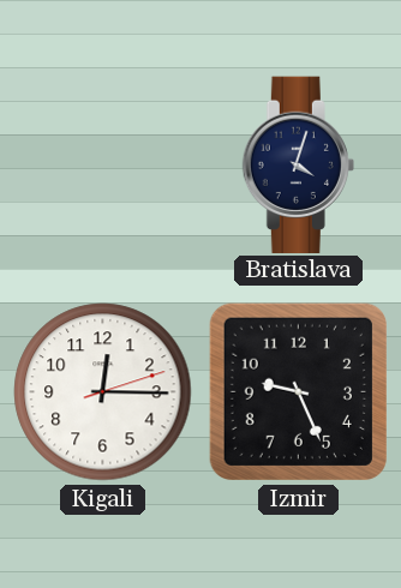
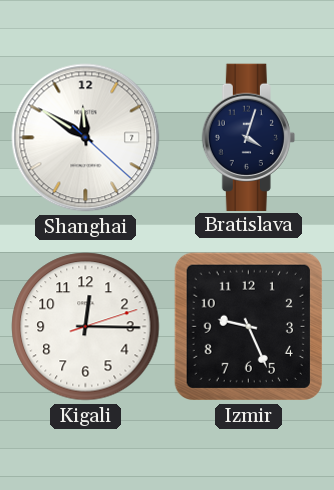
Shanghai: none -> 11:50 (86, 138)
